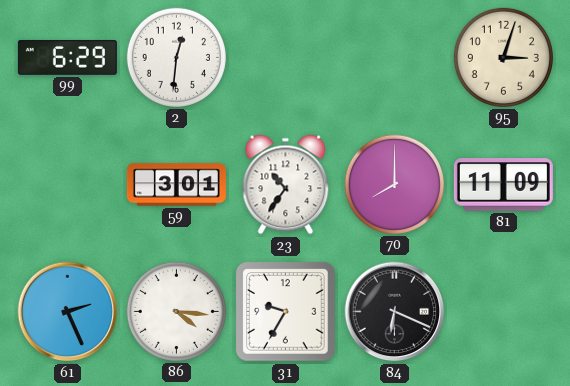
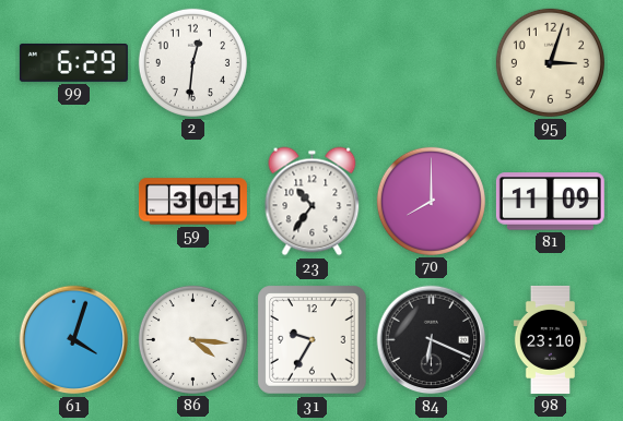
61: 2:26 -> 4:03 (74, 340)
98: none -> 23:10 (550, 339)
